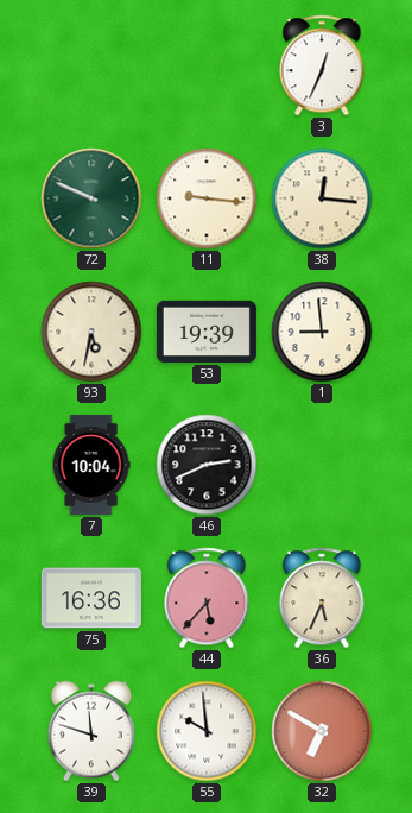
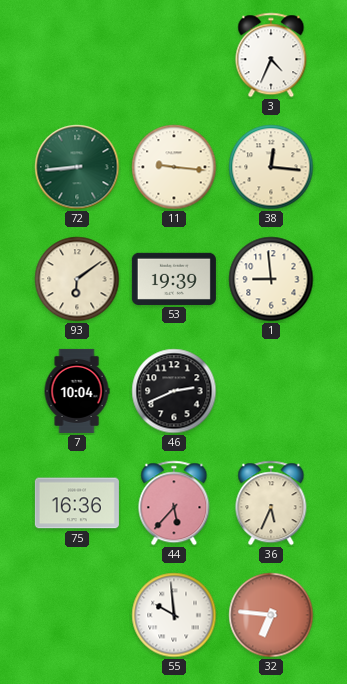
3: 12:34 -> 4:34 (271, 55)
72: 9:49 -> 8:44 (77, 167)
93: 5:32 -> 6:09 (77, 279)
39: 11:48 -> none (91, 731)
32: 6:50 -> 6:46 (271, 615)
